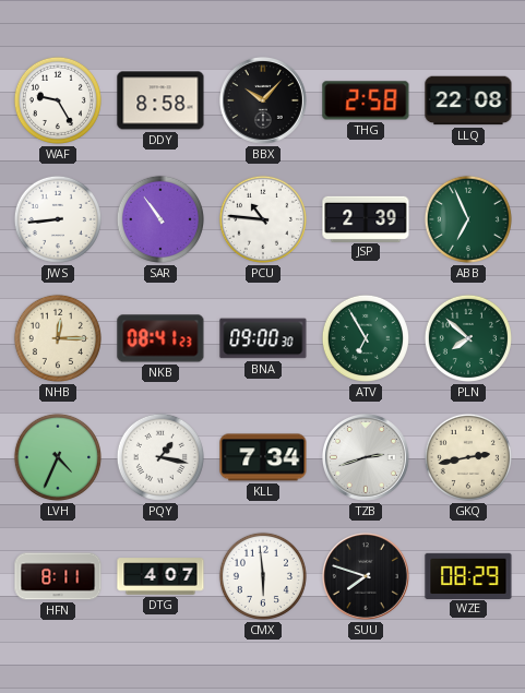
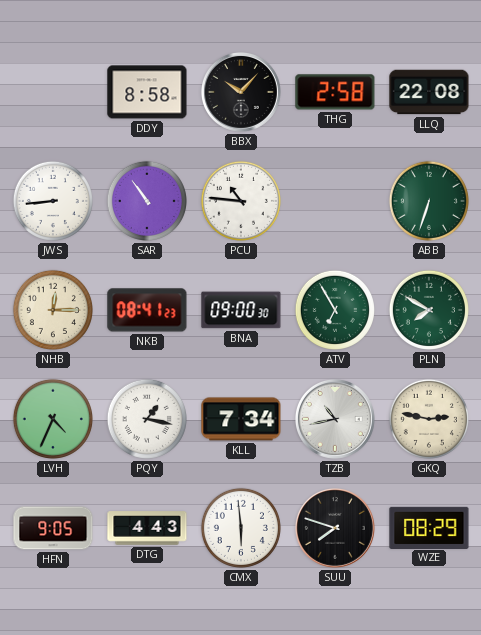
WAF: 9:25 -> none (58, 100)
JSP: 2:39 -> none (366, 218)
ABB: 6:56 -> 6:33 (429, 201)
PLN: 7:52 -> 7:50 (429, 310)
TZB: 2:42 -> 10:43 (335, 419)
GKQ: 2:43 -> 2:47 (429, 419)
HFN: 8:11 -> 9:05 (53, 528)
DTG: 4:07 -> 4:43 (147, 528)
